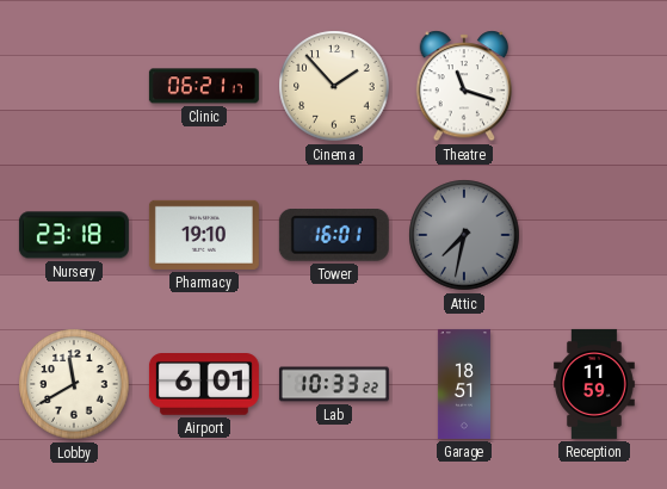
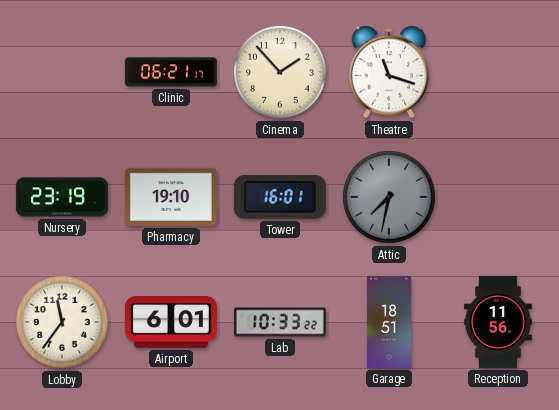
Nursery: 23:18 -> 23:19 (62, 197)
Lobby: 11:40 -> 11:36 (62, 322)
Reception: 11:59 -> 11:56 (499, 322)
